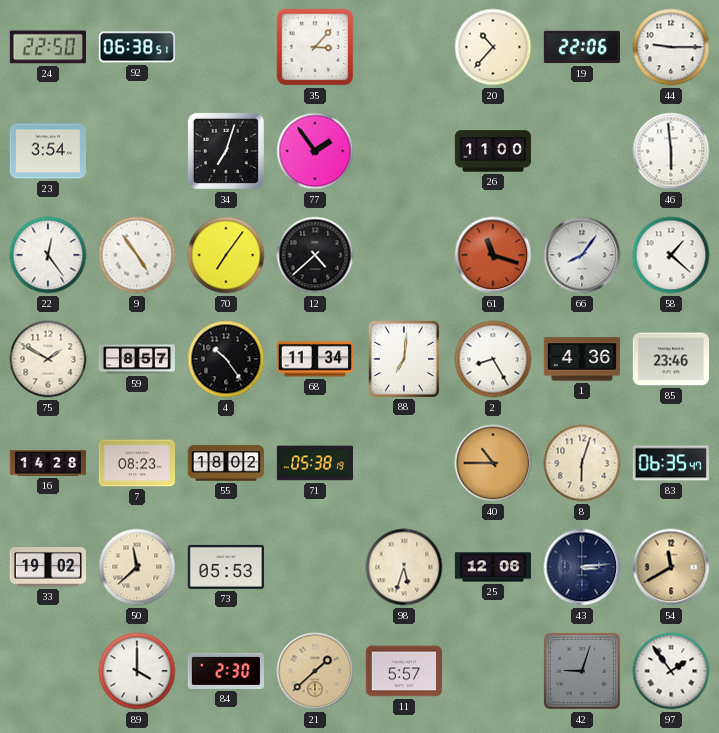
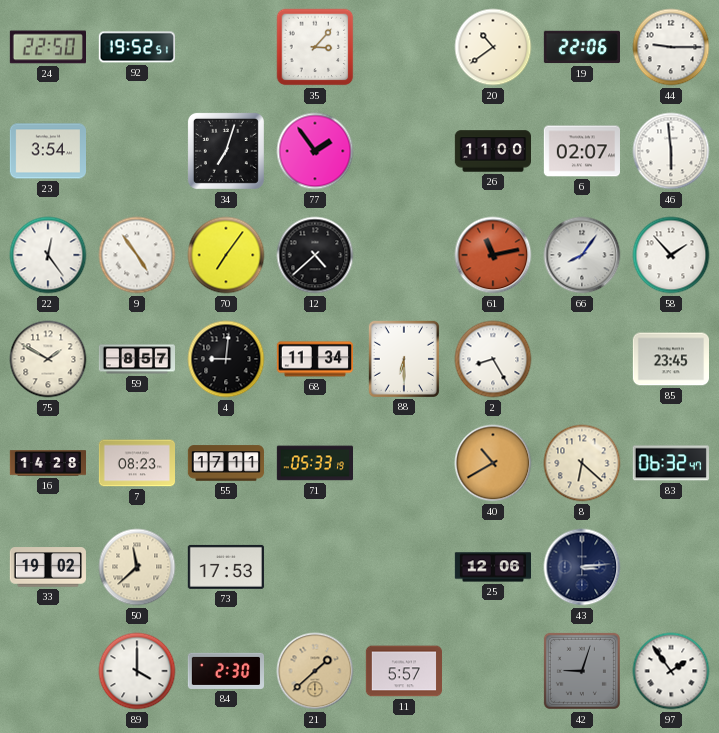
92: 06:38 -> 19:52 (137, 47)
20: 10:37 -> 10:39 (493, 47)
6: none -> 02:07 (581, 151)
61: 11:18 -> 11:13 (493, 255)
58: 1:22 -> 1:53 (671, 255)
4: 10:24 -> 9:01 (226, 359)
88: 7:01 -> 6:30 (404, 358)
1: 4:36 -> none (582, 359)
85: 23:46 -> 23:45 (670, 359)
55: 18:02 -> 17:11 (225, 463)
71: 05:38 -> 05:33 (314, 463)
40: 10:45 -> 10:40 (493, 463)
8: 6:03 -> 6:22 (582, 463)
83: 06:35 -> 06:32 (671, 463)
73: 05:53 -> 17:53 (226, 567)
98: 5:33 -> none (404, 567)
54: 11:40 -> none (671, 567)
